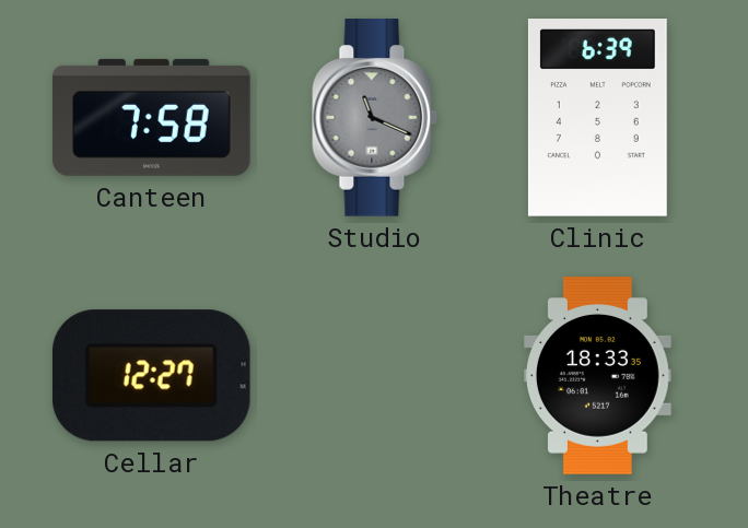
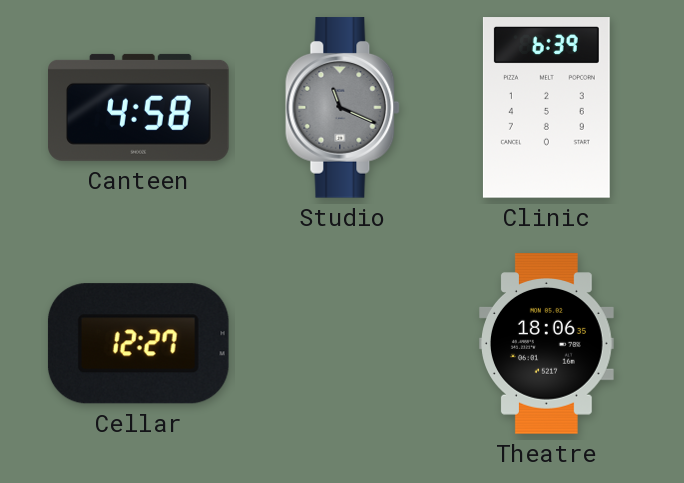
Canteen: 7:58 -> 4:58 (139, 107)
Theatre: 18:33 -> 18:06 (547, 344)
